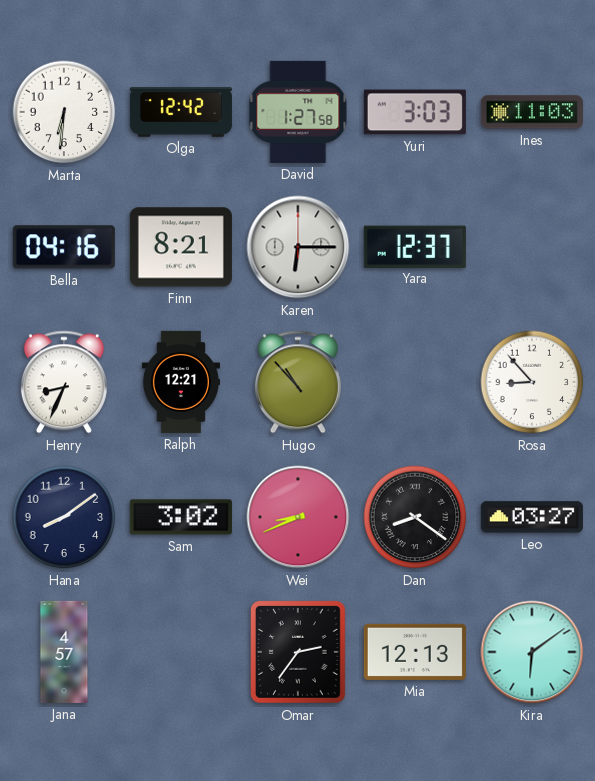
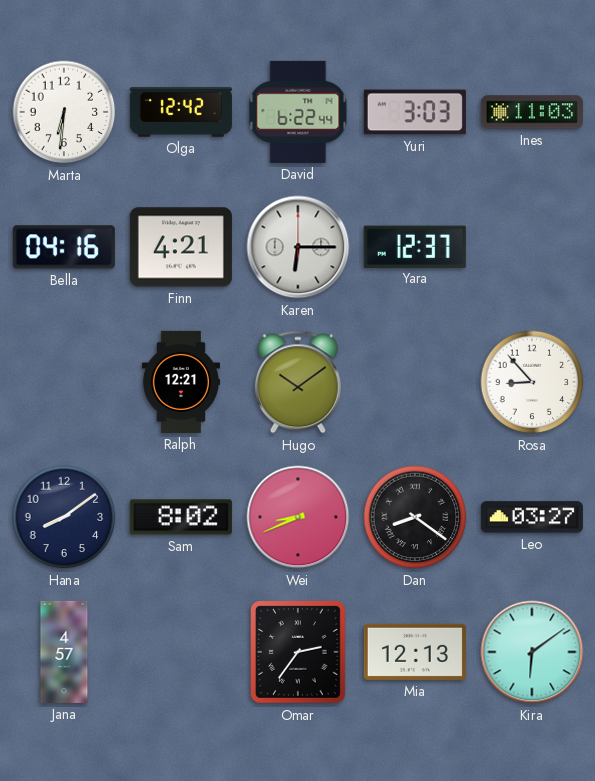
David: 1:27 -> 6:22 (298, 112)
Finn: 8:21 -> 4:21 (181, 247)
Henry: 8:34 -> none (64, 382)
Hugo: 10:53 -> 10:09 (298, 382)
Sam: 3:02 -> 8:02 (181, 517)
